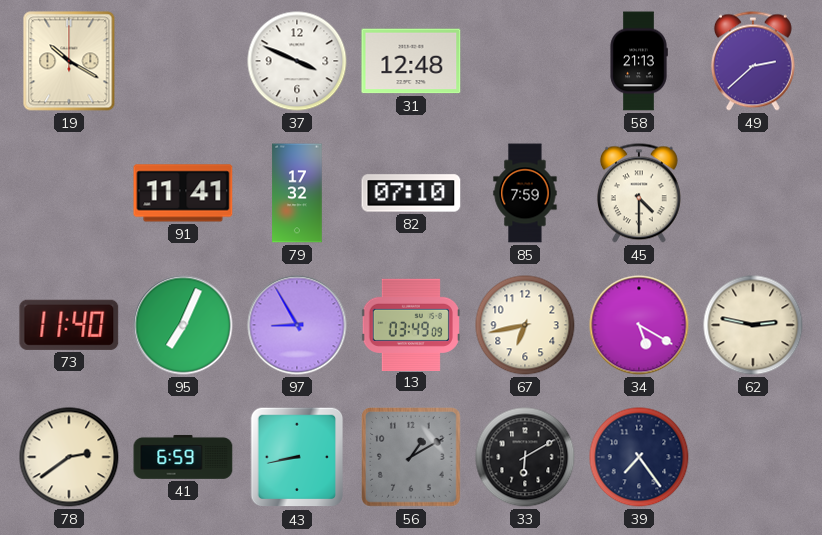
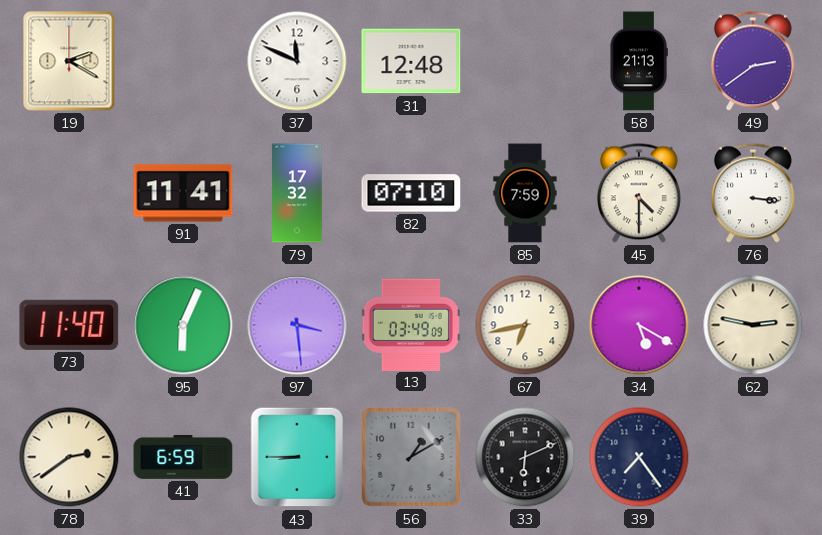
19: 10:20 -> 2:20 (69, 61)
37: 3:49 -> 11:49 (297, 61)
49: 2:38 -> 2:39 (753, 61)
76: none -> 3:16 (753, 193)
95: 7:04 -> 6:04 (183, 325)
97: 8:55 -> 3:29 (297, 325)
43: 8:43 -> 8:45 (297, 457)
33: 6:10 -> 6:11 (525, 457)
